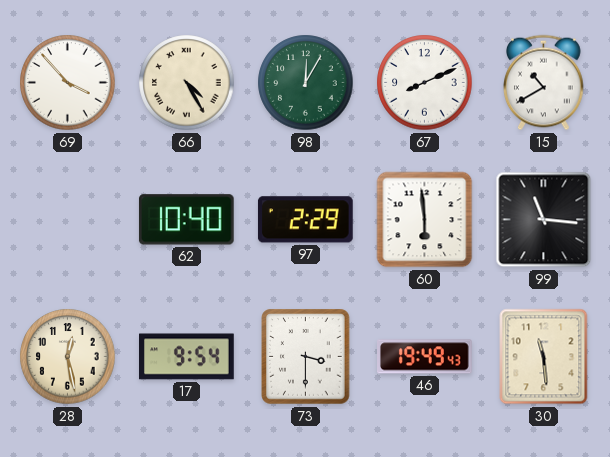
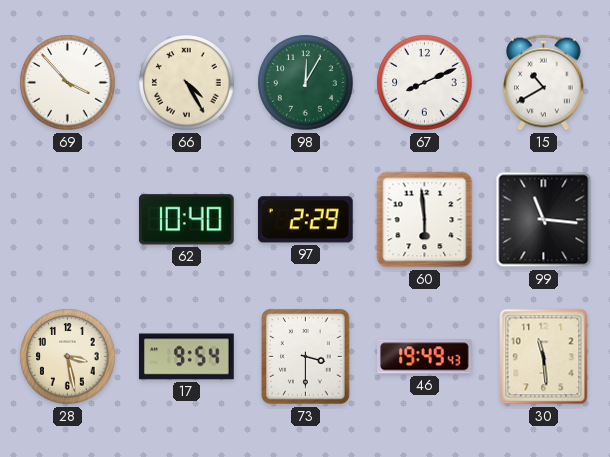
28: 12:28 -> 3:28 (68, 357)
